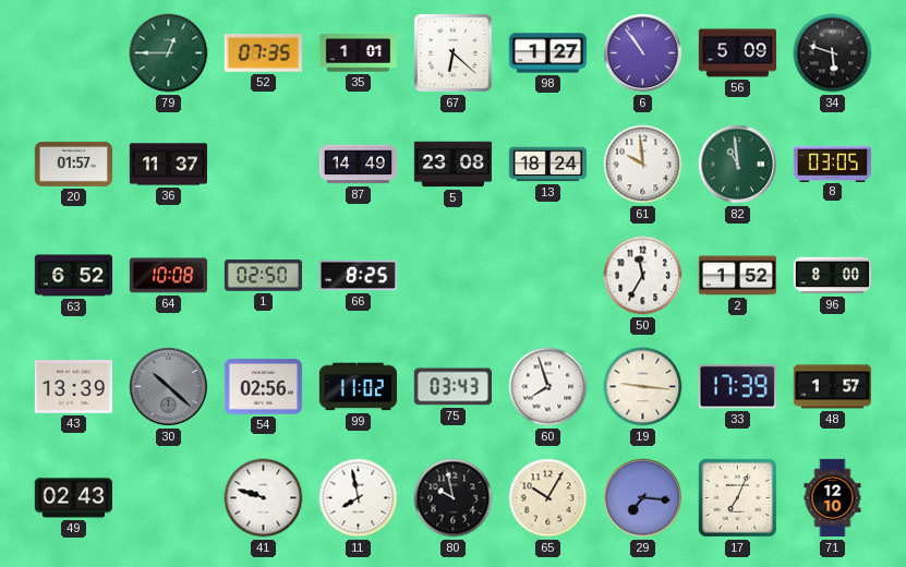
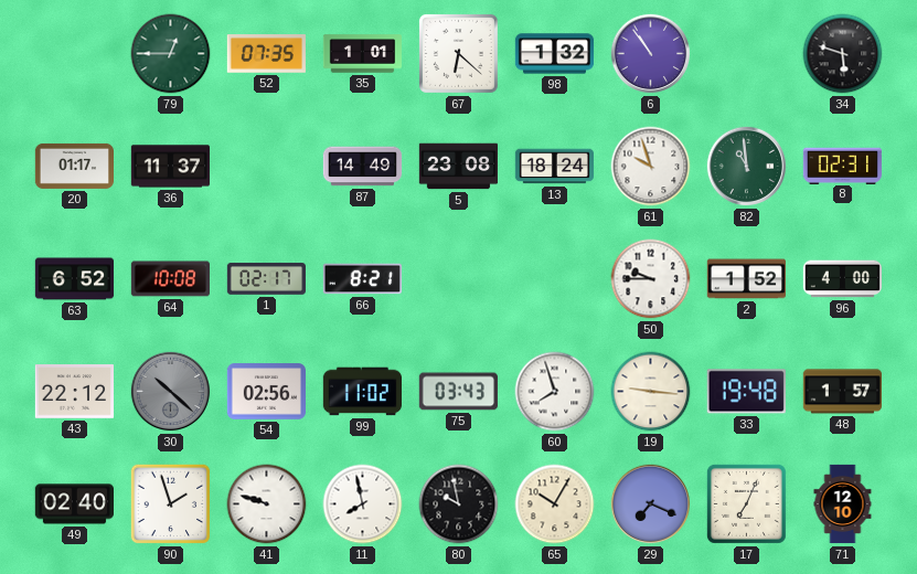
98: 1:27 -> 1:32 (555, 54)
56: 5:09 -> none (738, 53)
20: 01:57 -> 01:17 (74, 166)
61: 9:59 -> 9:57 (651, 167)
8: 03:05 -> 02:31 (842, 166)
1: 02:50 -> 02:17 (266, 279)
66: 8:25 -> 8:21 (362, 279)
50: 11:35 -> 9:45 (651, 279)
96: 8:00 -> 4:00 (842, 279)
43: 13:39 -> 22:12 (74, 392)
33: 17:39 -> 19:48 (746, 392)
49: 02:43 -> 02:40 (74, 504)
90: none -> 1:57 (171, 504)
29: 7:16 -> 7:19 (651, 504)
